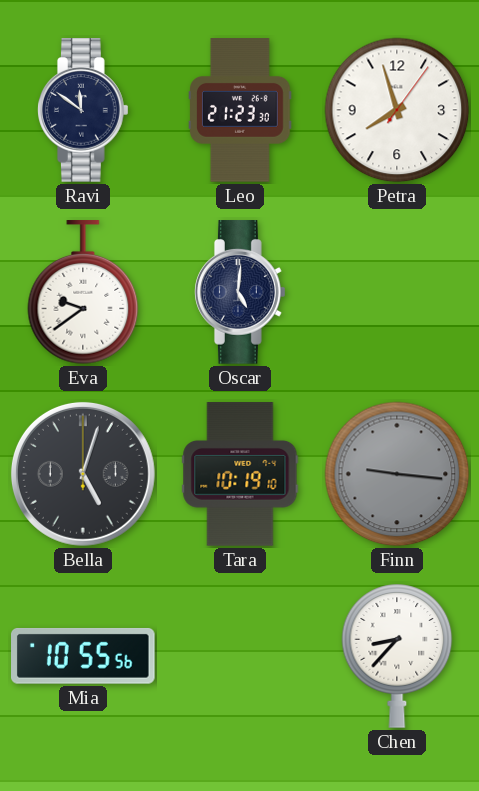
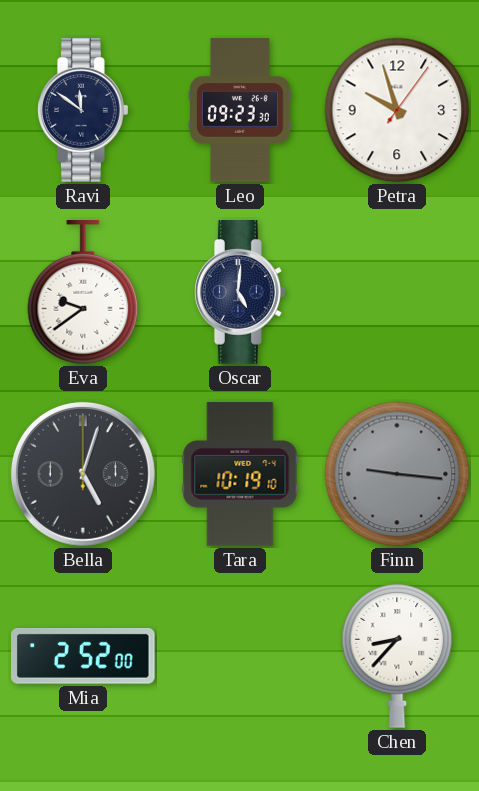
Leo: 21:23 -> 09:23 (241, 110)
Petra: 7:57 -> 9:57 (397, 110)
Mia: 10:55 -> 2:52 (84, 656)
